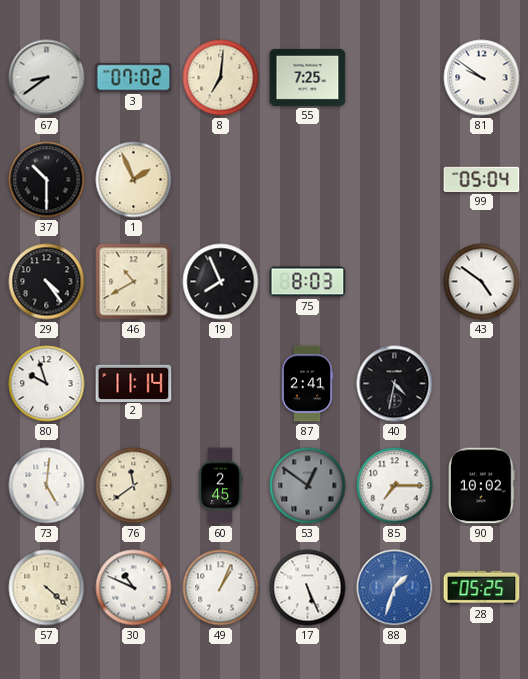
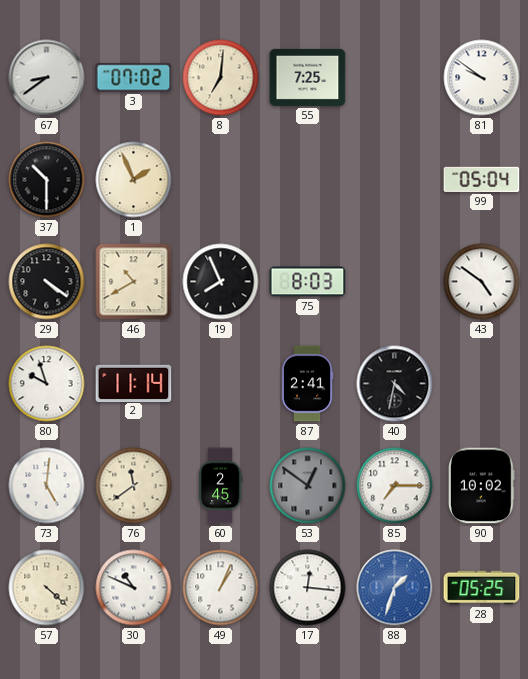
29: 4:24 -> 4:21 (47, 282)
17: 5:26 -> 12:16 (308, 588)
